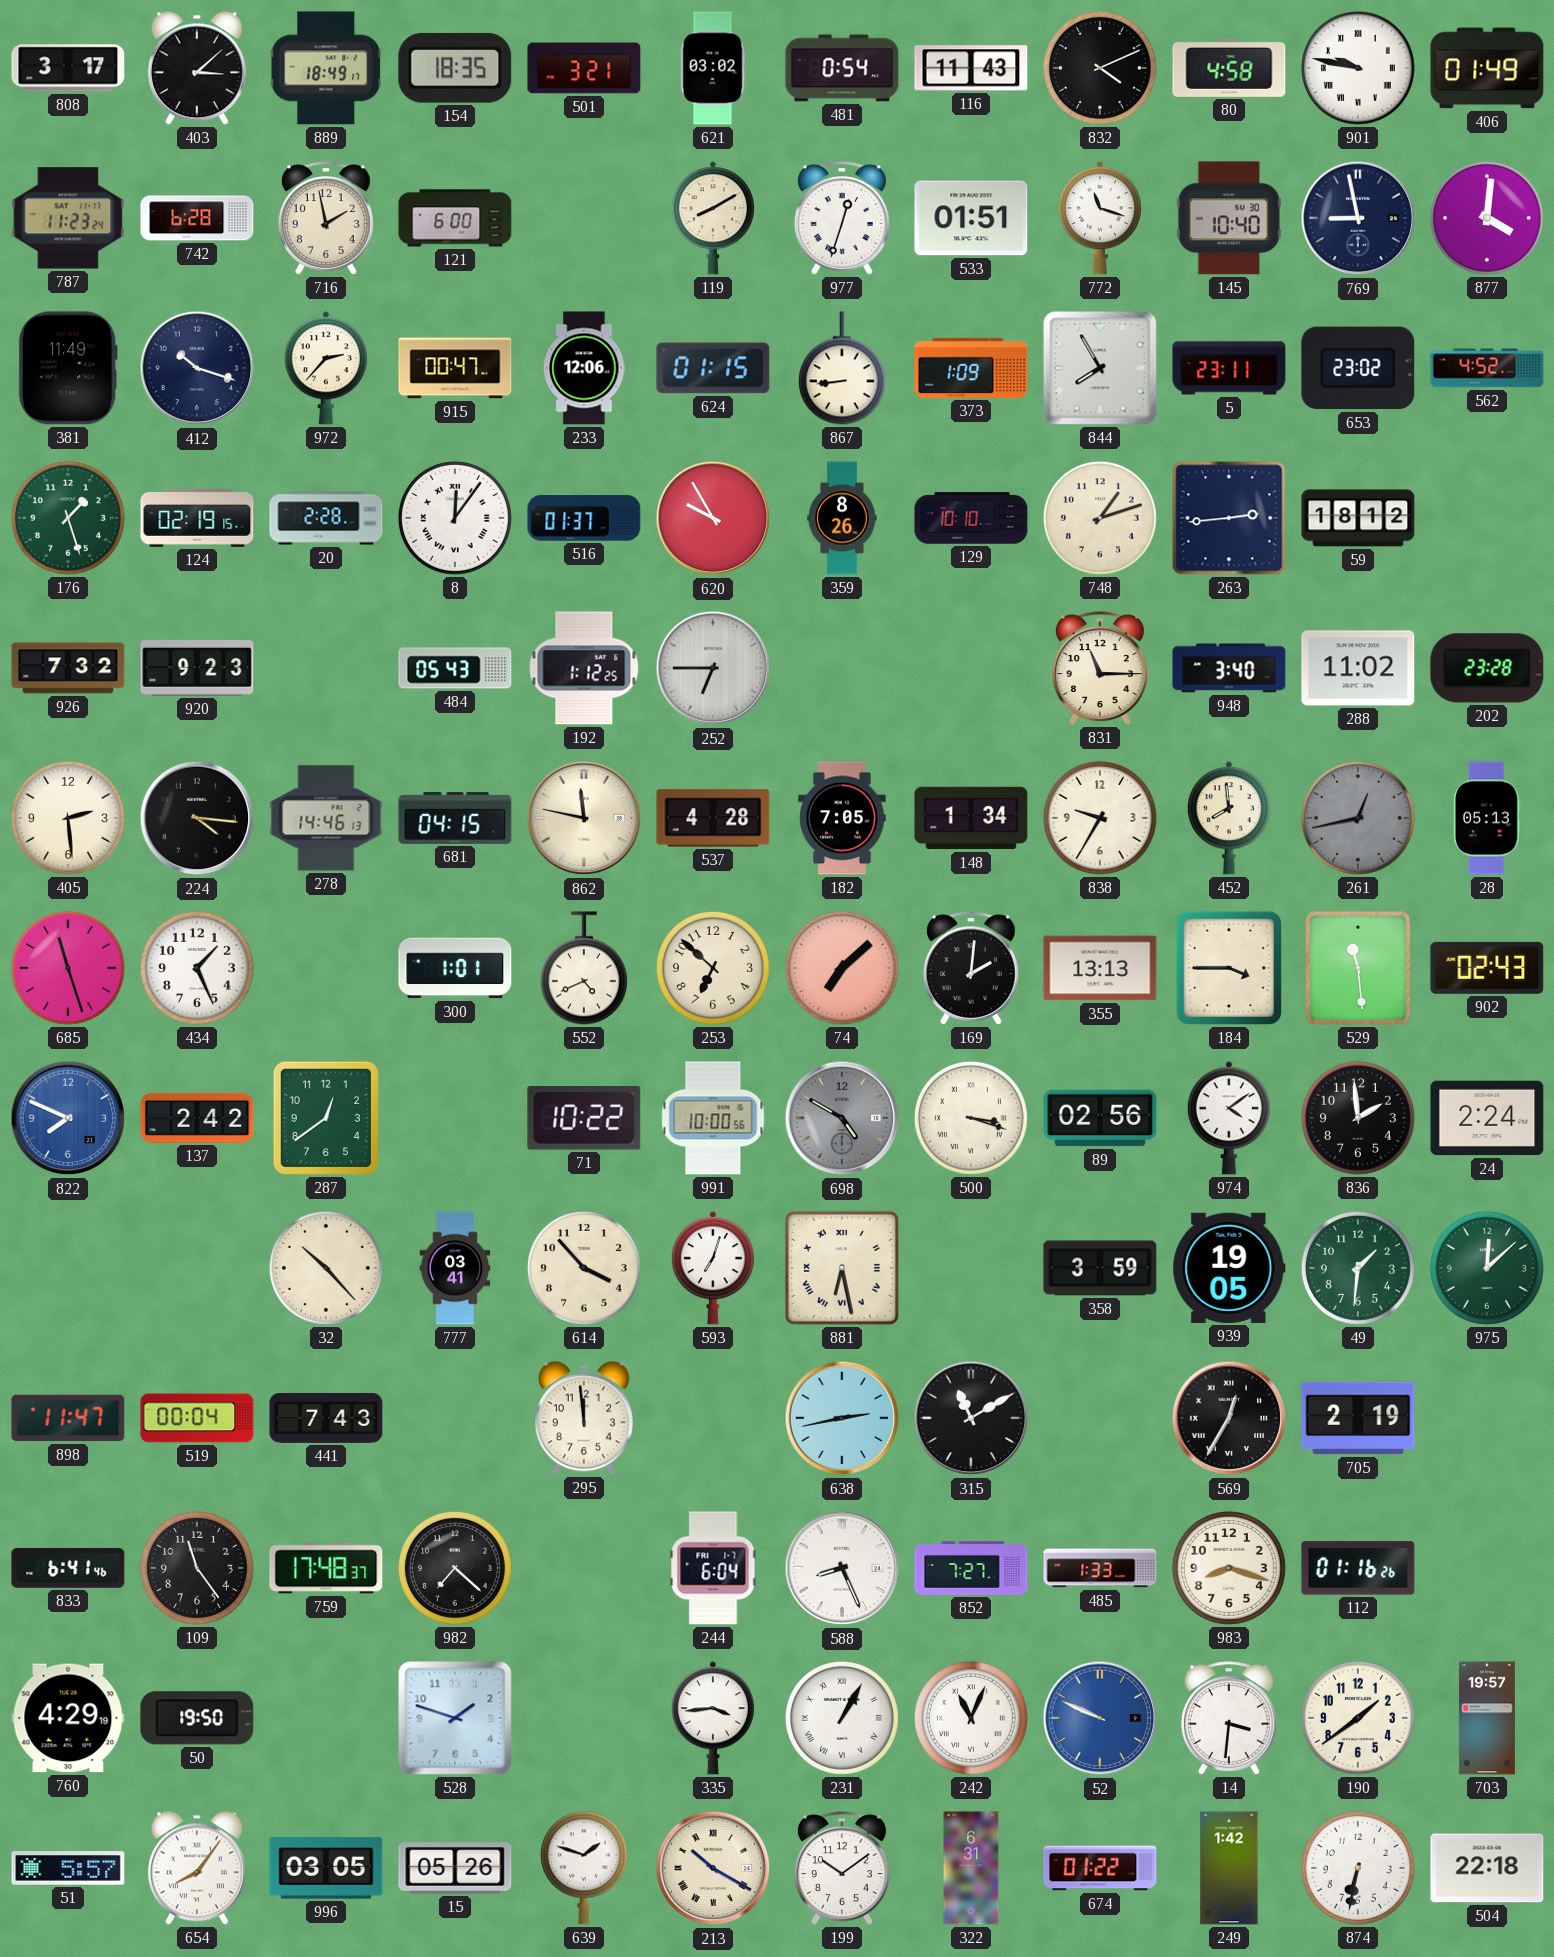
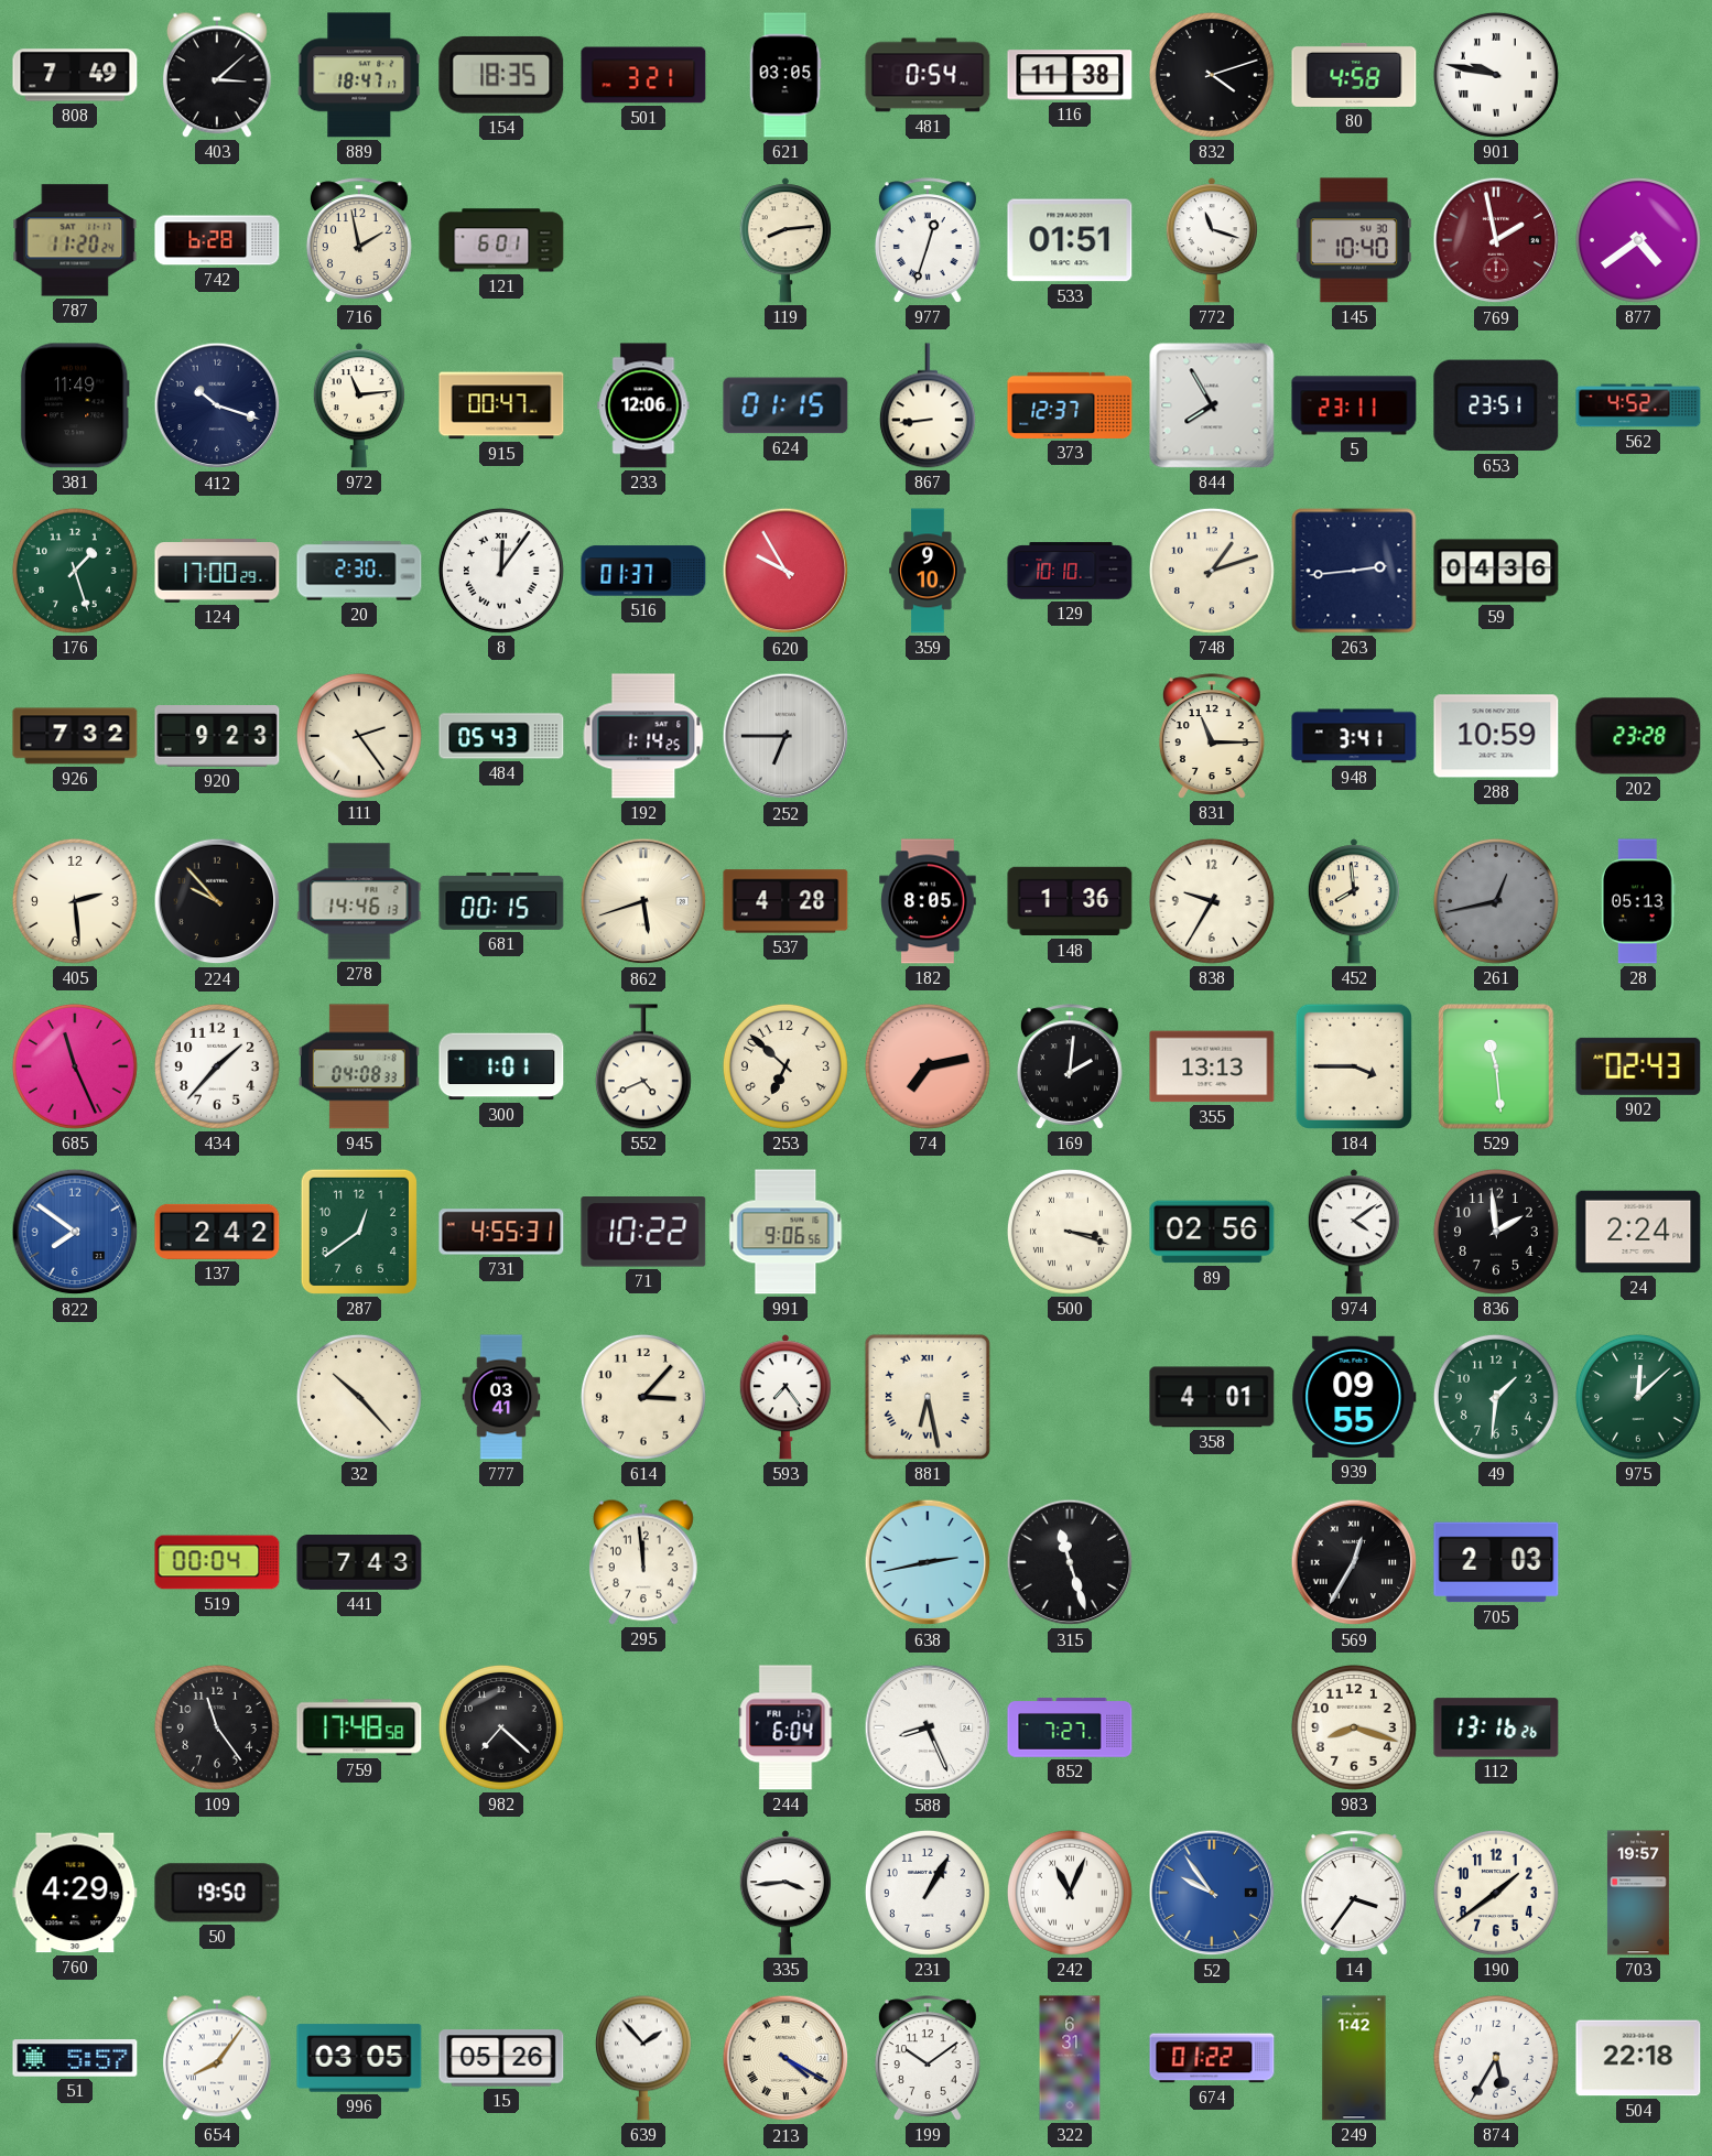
808: 3:17 -> 7:49 (75, 75)
889: 18:49 -> 18:47 (359, 75)
621: 03:02 -> 03:05 (785, 75)
116: 11:43 -> 11:38 (1070, 75)
832: 4:11 -> 4:12 (1212, 75)
406: 01:49 -> none (1487, 68)
787: 11:23 -> 11:20 (75, 240)
121: 6:00 -> 6:01 (501, 240)
119: 8:10 -> 8:14 (785, 240)
769: 8:58 -> 1:58 (1496, 240)
769 dial: navy -> burgundy (1496, 240)
877: 4:01 -> 4:39 (1638, 240)
972: 2:37 -> 11:14 (359, 405)
373: 1:09 -> 12:37 (1070, 405)
653: 23:02 -> 23:51 (1496, 405)
124: 02:19 -> 17:00 (217, 572)
20: 2:28 -> 2:30 (359, 571)
359: 8:26 -> 9:10 (928, 571)
59: 18:12 -> 04:36 (1496, 571)
111: none -> 2:24 (359, 736)
192: 1:12 -> 1:14 (643, 736)
948: 3:40 -> 3:41 (1354, 736)
288: 11:02 -> 10:59 (1496, 736)
224: 4:16 -> 9:53 (217, 901)
681: 04:15 -> 00:15 (501, 901)
862: 11:47 -> 5:42 (643, 901)
182: 7:05 -> 8:05 (928, 901)
148: 1:34 -> 1:36 (1070, 901)
685: 11:27 -> 11:26 (75, 1066)
434: 1:26 -> 1:37 (217, 1066)
945: none -> 04:08 (359, 1066)
74: 7:08 -> 7:13 (928, 1066)
822: 7:49 -> 7:51 (75, 1232)
731: none -> 4:55 (501, 1232)
991: 10:00 -> 9:06 (785, 1232)
698: 4:50 -> none (842, 1118)
614: 3:53 -> 3:07 (643, 1397)
593: 7:03 -> 7:24 (785, 1397)
358: 3:59 -> 4:01 (1212, 1397)
939: 19:05 -> 09:55 (1354, 1397)
898: 11:47 -> none (68, 1418)
315: 11:10 -> 11:27 (1070, 1562)
705: 2:19 -> 2:03 (1496, 1562)
833: 6:41 -> none (68, 1568)
759: 17:48:37 -> 17:48:58 (359, 1727)
485: 1:33 -> none (1100, 1568)
112: 01:16 -> 13:16 (1496, 1727)
528: 1:48 -> none (455, 1718)
231 numerals: Roman -> Arabic (928, 1893)
52: 9:49 -> 9:54 (1212, 1893)
14: 3:31 -> 3:36 (1354, 1893)
639: 1:48 -> 1:53 (643, 2058)
213: 10:20 -> 4:20 (785, 2058)
874: 6:32 -> 5:35 (1496, 2058)
